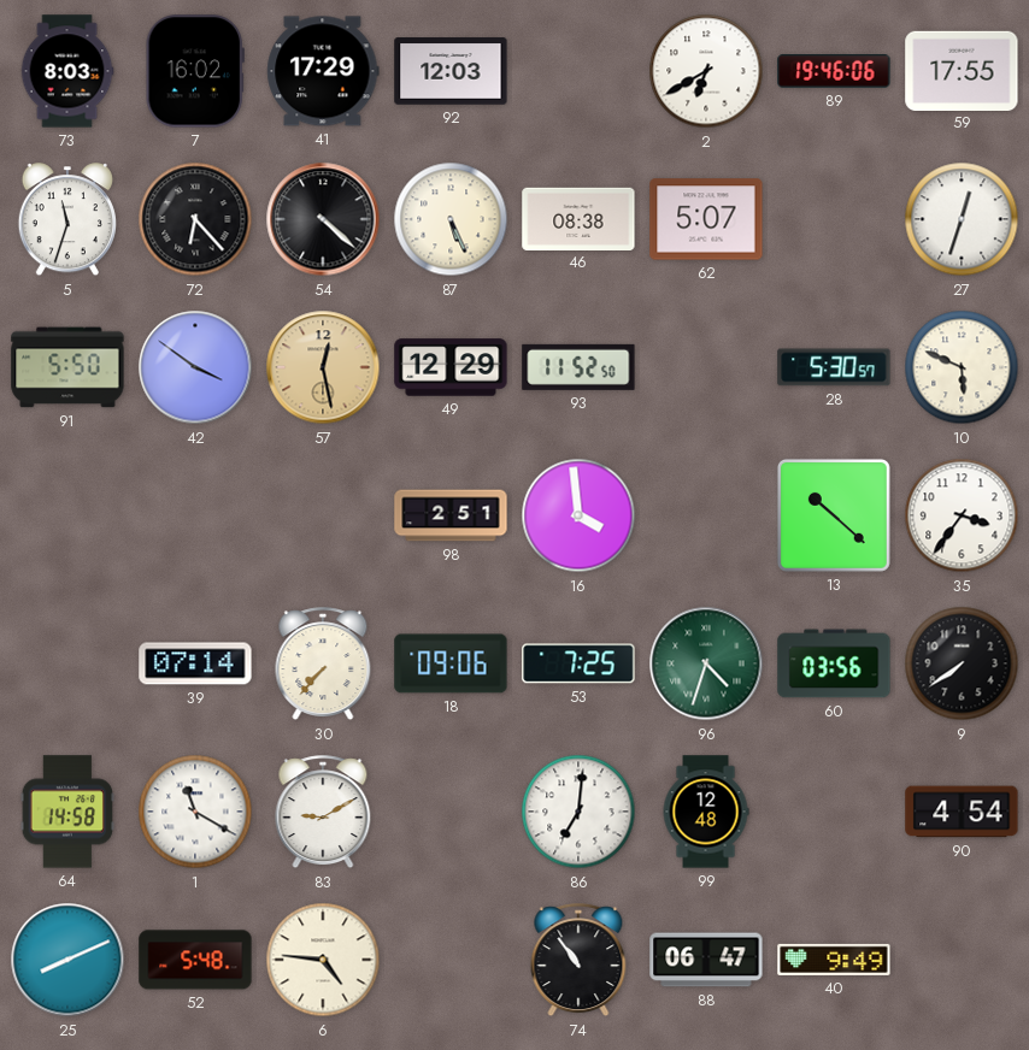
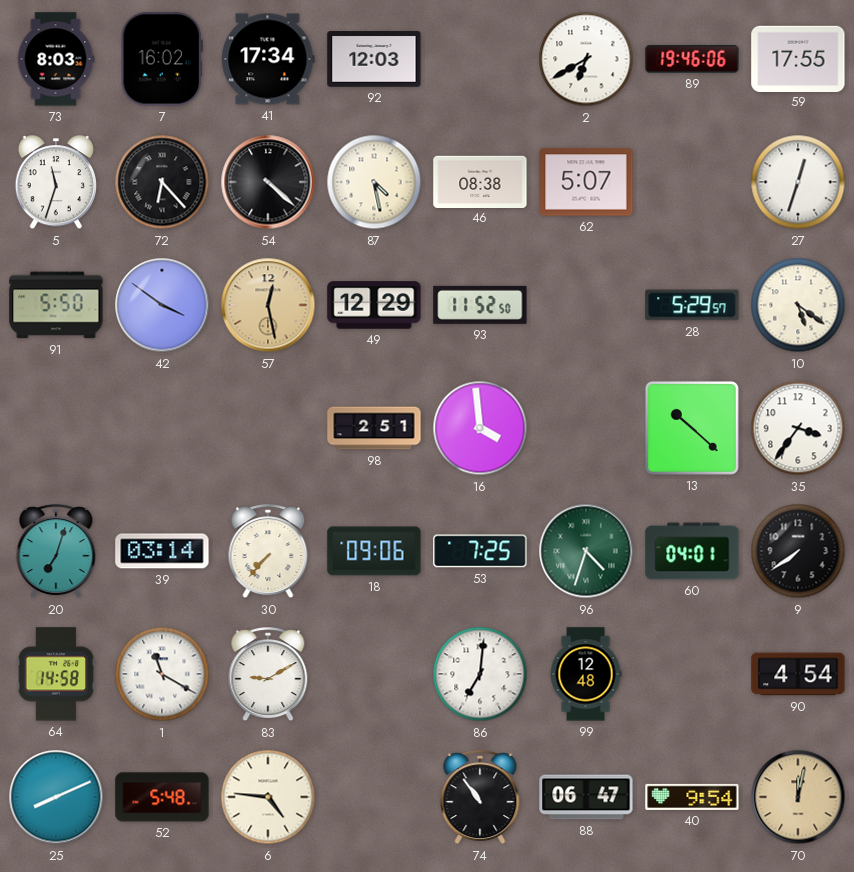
41: 17:29 -> 17:34 (268, 59)
87: 5:26 -> 4:28 (374, 182)
28: 5:30 -> 5:29 (692, 305)
10: 5:49 -> 5:21 (798, 305)
20: none -> 7:03 (56, 552)
39: 07:14 -> 03:14 (162, 551)
60: 03:56 -> 04:01 (692, 551)
40: 9:49 -> 9:54 (692, 797)
70: none -> 12:02 (798, 797)
